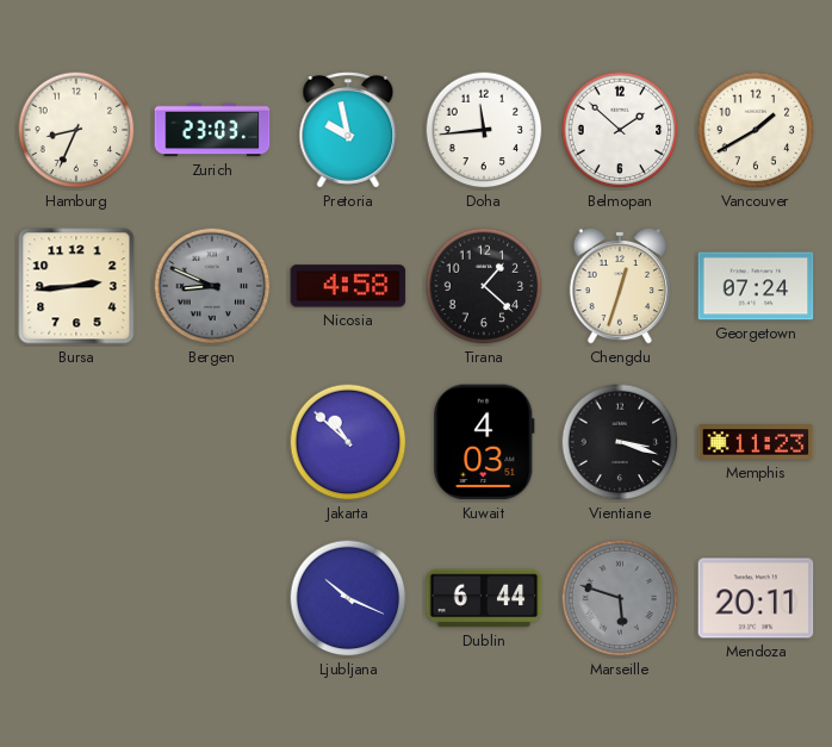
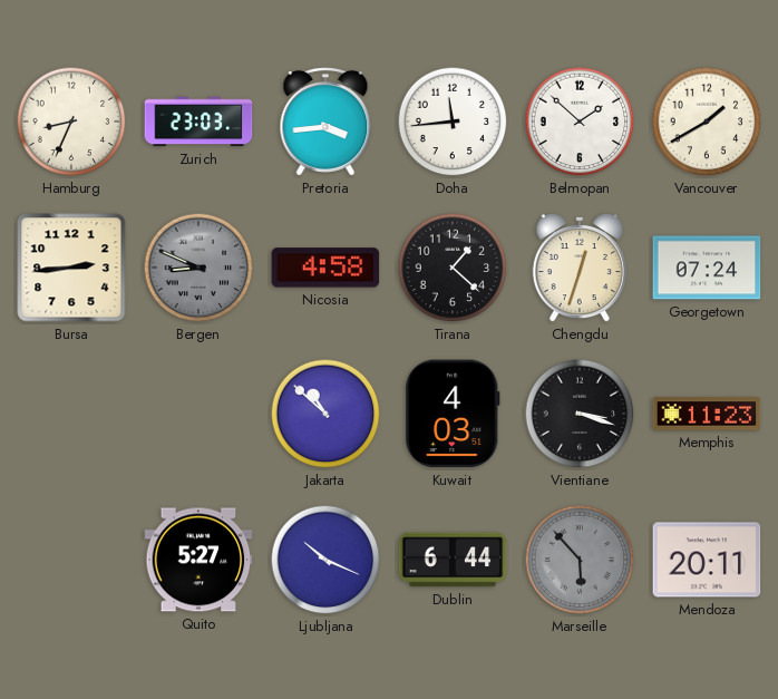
Pretoria: 9:58 -> 3:44 (325, 122)
Quito: none -> 5:27 (198, 560)
Marseille: 5:48 -> 5:53 (580, 560)
